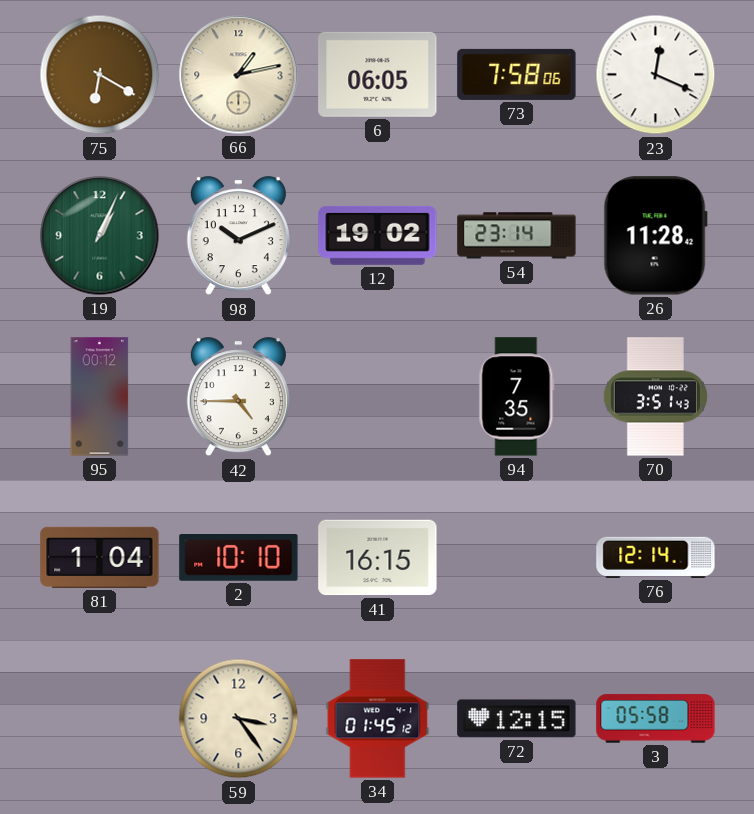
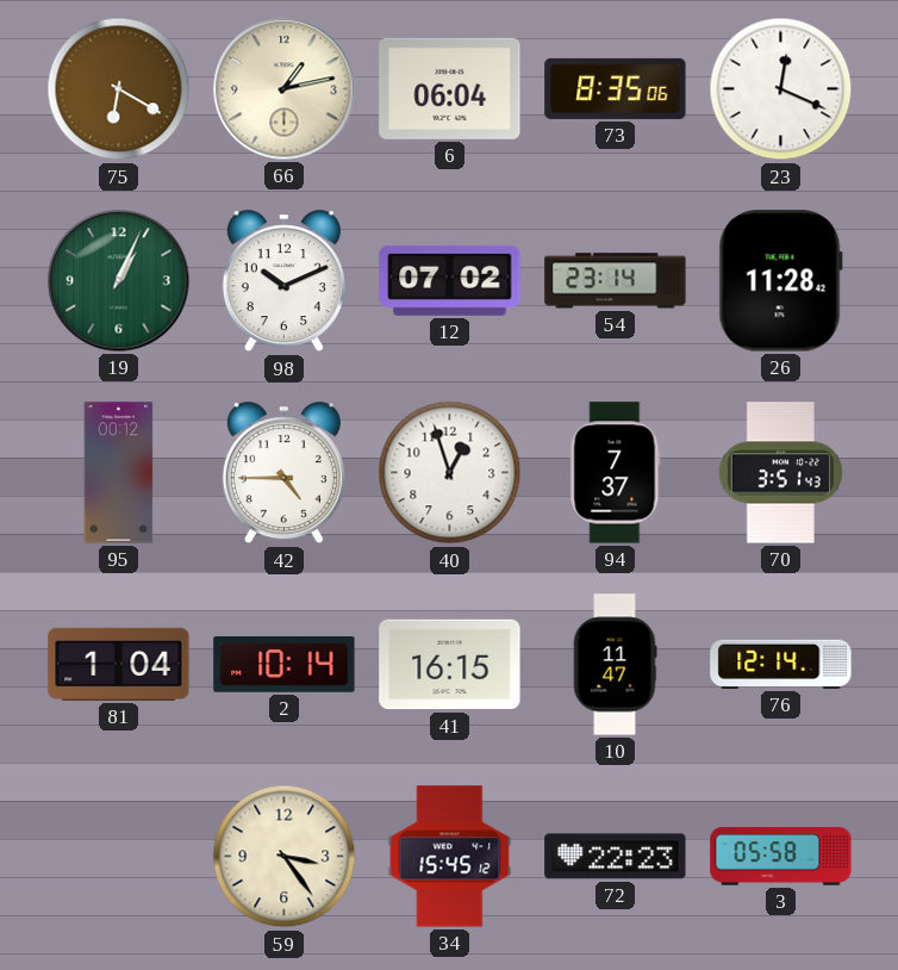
6: 06:05 -> 06:04 (450, 88)
73: 7:58 -> 8:35 (616, 88)
12: 19:02 -> 07:02 (450, 280)
40: none -> 12:57 (450, 473)
94: 7:35 -> 7:37 (616, 473)
2: 10:10 -> 10:14 (285, 665)
10: none -> 11:47 (615, 665)
34: 01:45 -> 15:45 (450, 857)
72: 12:15 -> 22:23 (616, 857)
